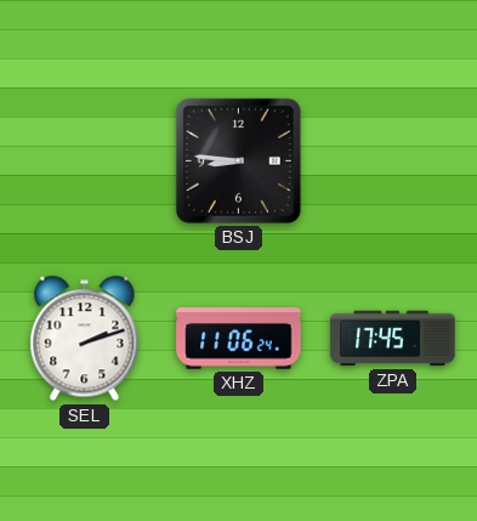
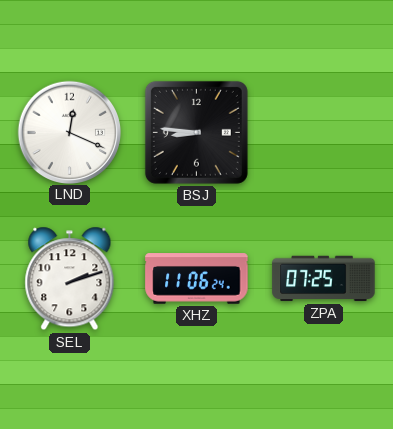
LND: none -> 12:19 (69, 132)
ZPA: 17:45 -> 07:25 (324, 279)
